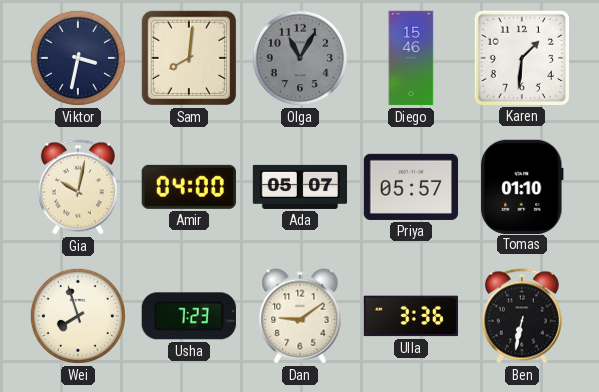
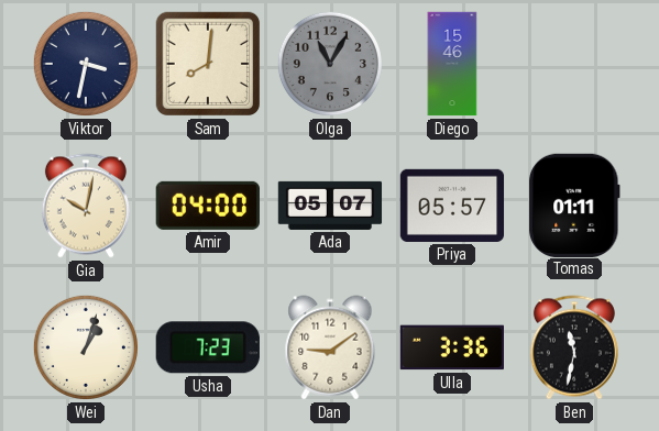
Karen: 1:31 -> none (521, 57)
Tomas: 01:10 -> 01:11 (575, 205)
Wei: 7:57 -> 1:03 (86, 347)
Ben: 6:32 -> 11:32 (574, 347)
